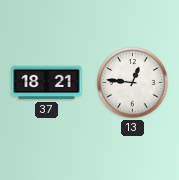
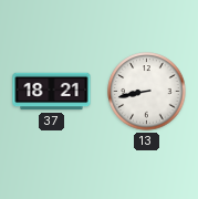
13: 12:46 -> 8:43 (147, 92)
